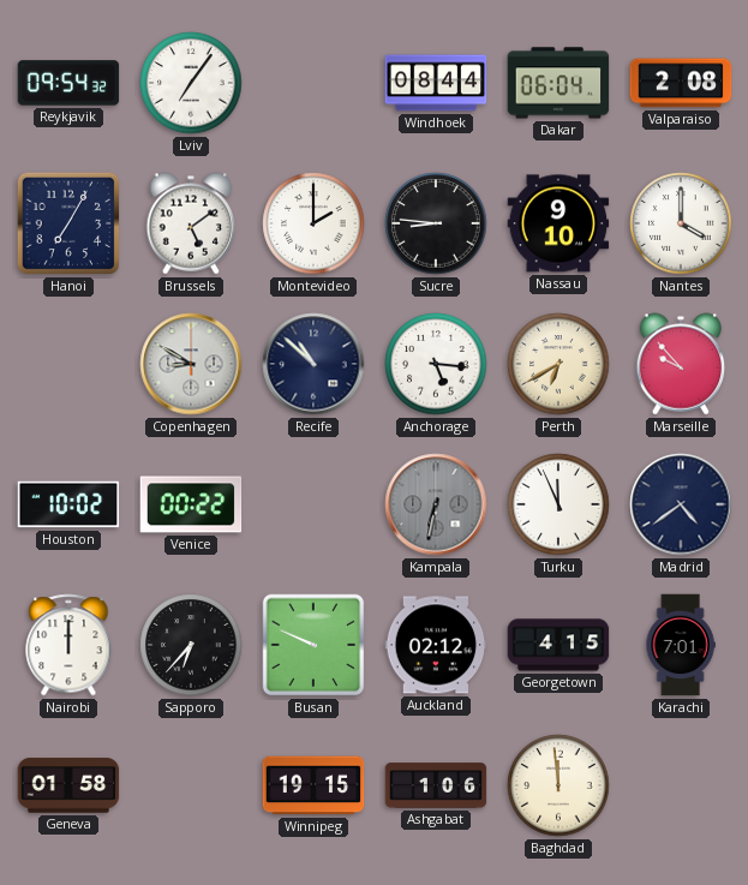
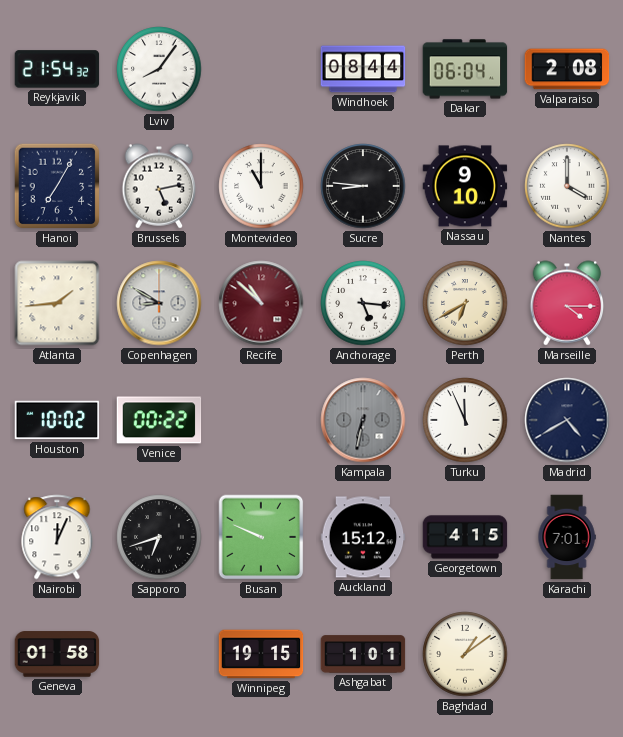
Reykjavik: 09:54 -> 21:54 (57, 69)
Lviv: 7:06 -> 8:06 (159, 69)
Brussels: 5:09 -> 5:13 (159, 186)
Montevideo: 2:00 -> 11:00 (261, 186)
Atlanta: none -> 1:44 (57, 303)
Recife dial: navy -> burgundy (261, 303)
Marseille: 9:53 -> 4:15 (567, 303)
Madrid: 4:39 -> 4:40 (567, 420)
Nairobi: 12:00 -> 12:04 (57, 537)
Sapporo: 6:37 -> 6:42 (159, 537)
Auckland: 02:12 -> 15:12 (363, 537)
Ashgabat: 1:06 -> 1:01 (363, 654)
Baghdad: 11:59 -> 1:09 (465, 654)
